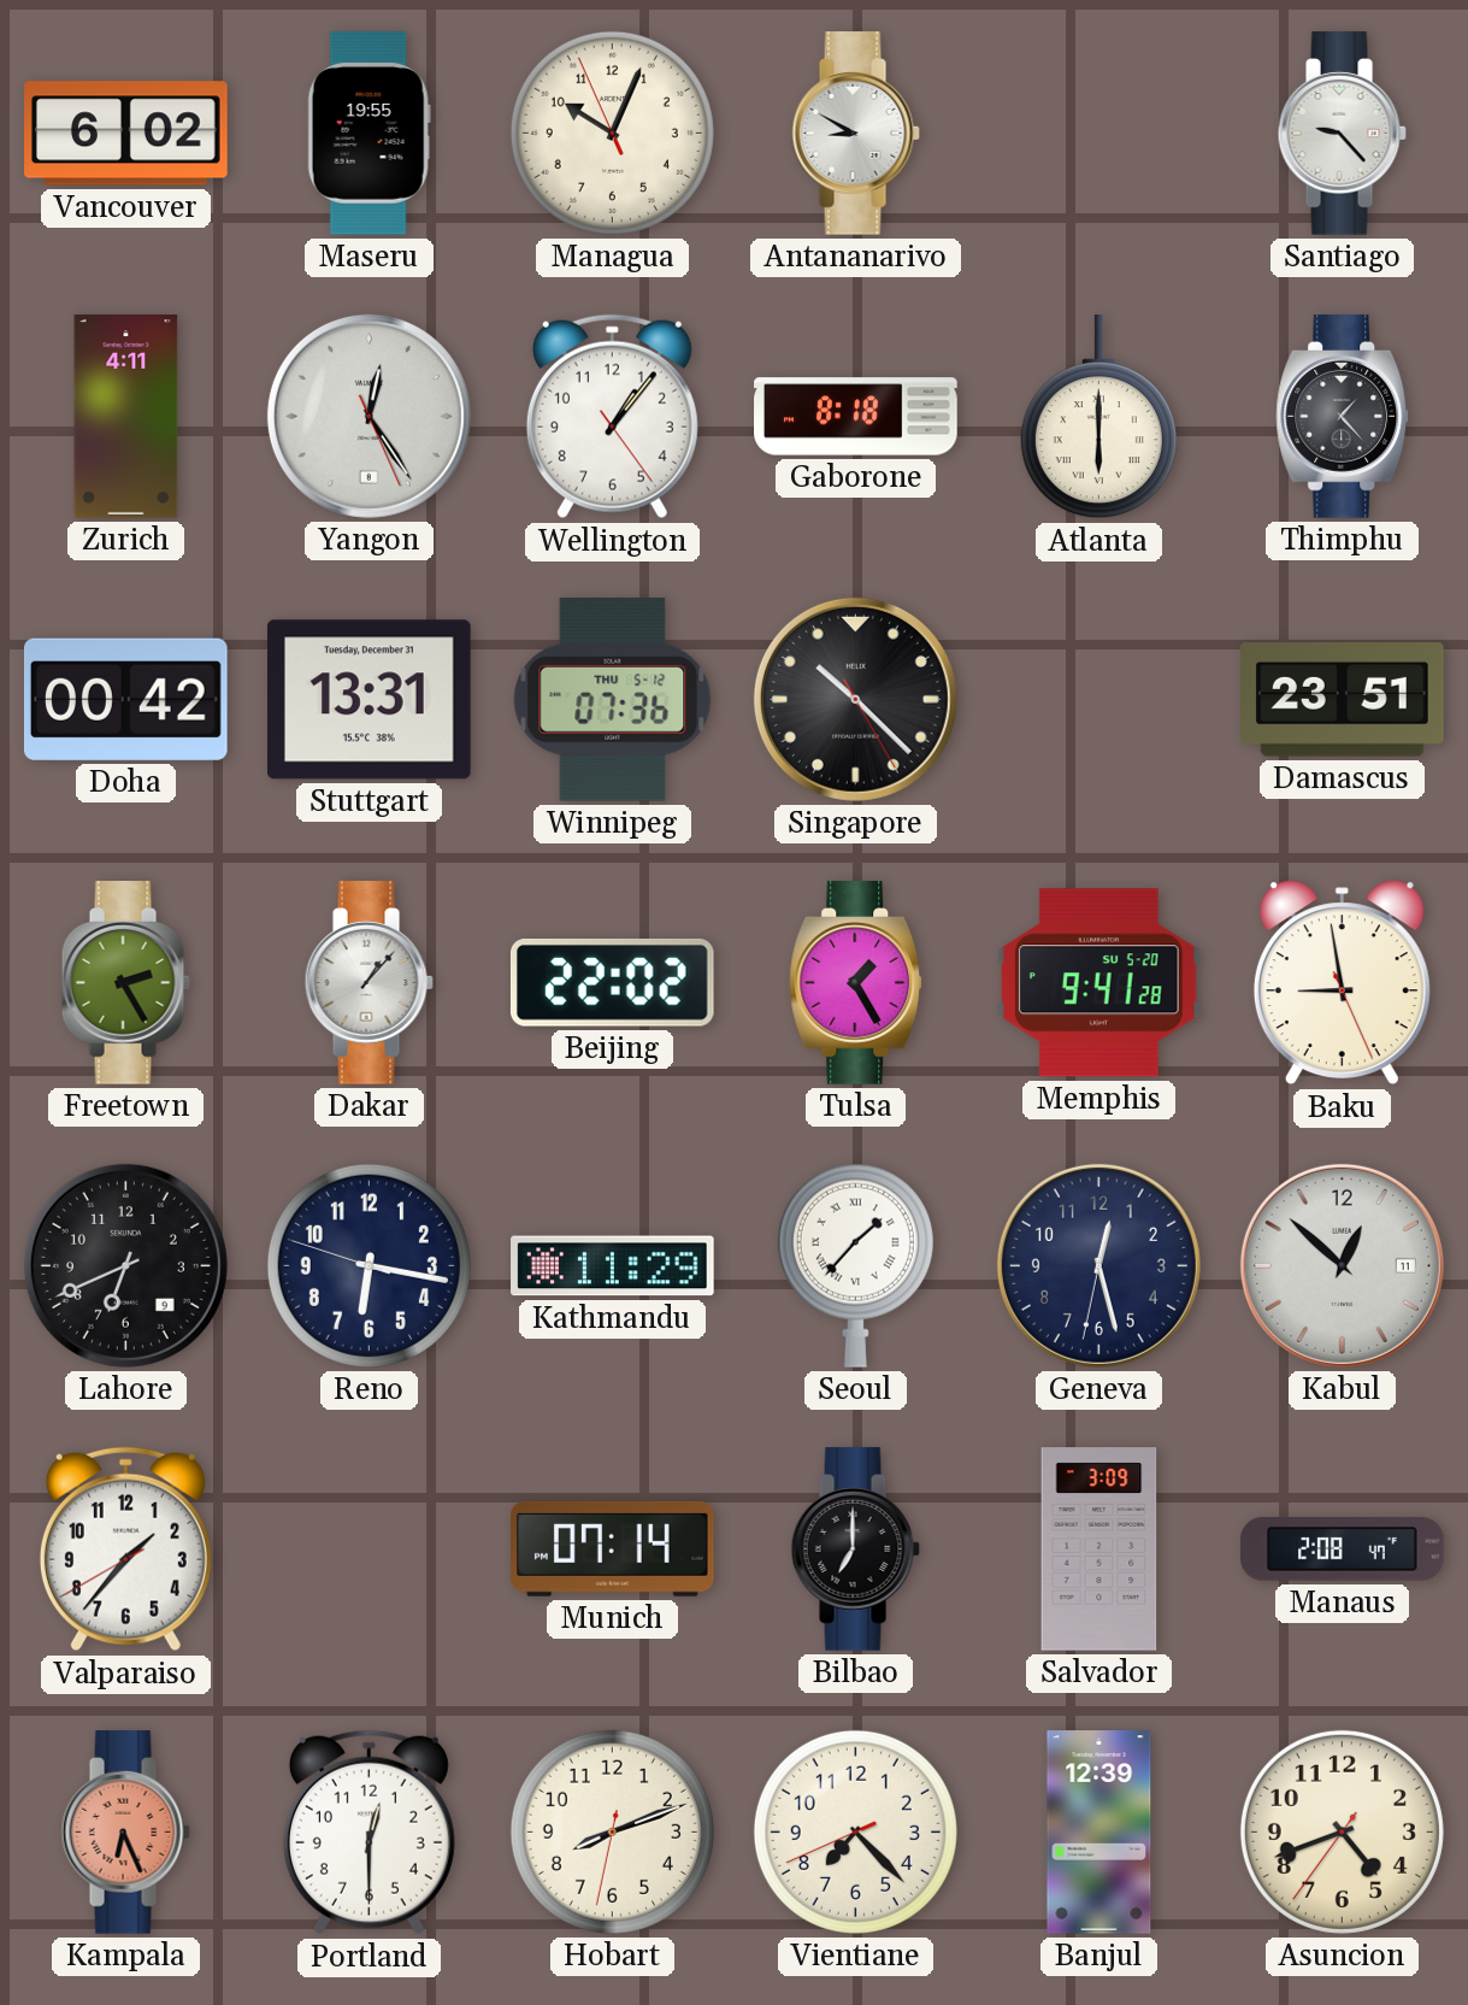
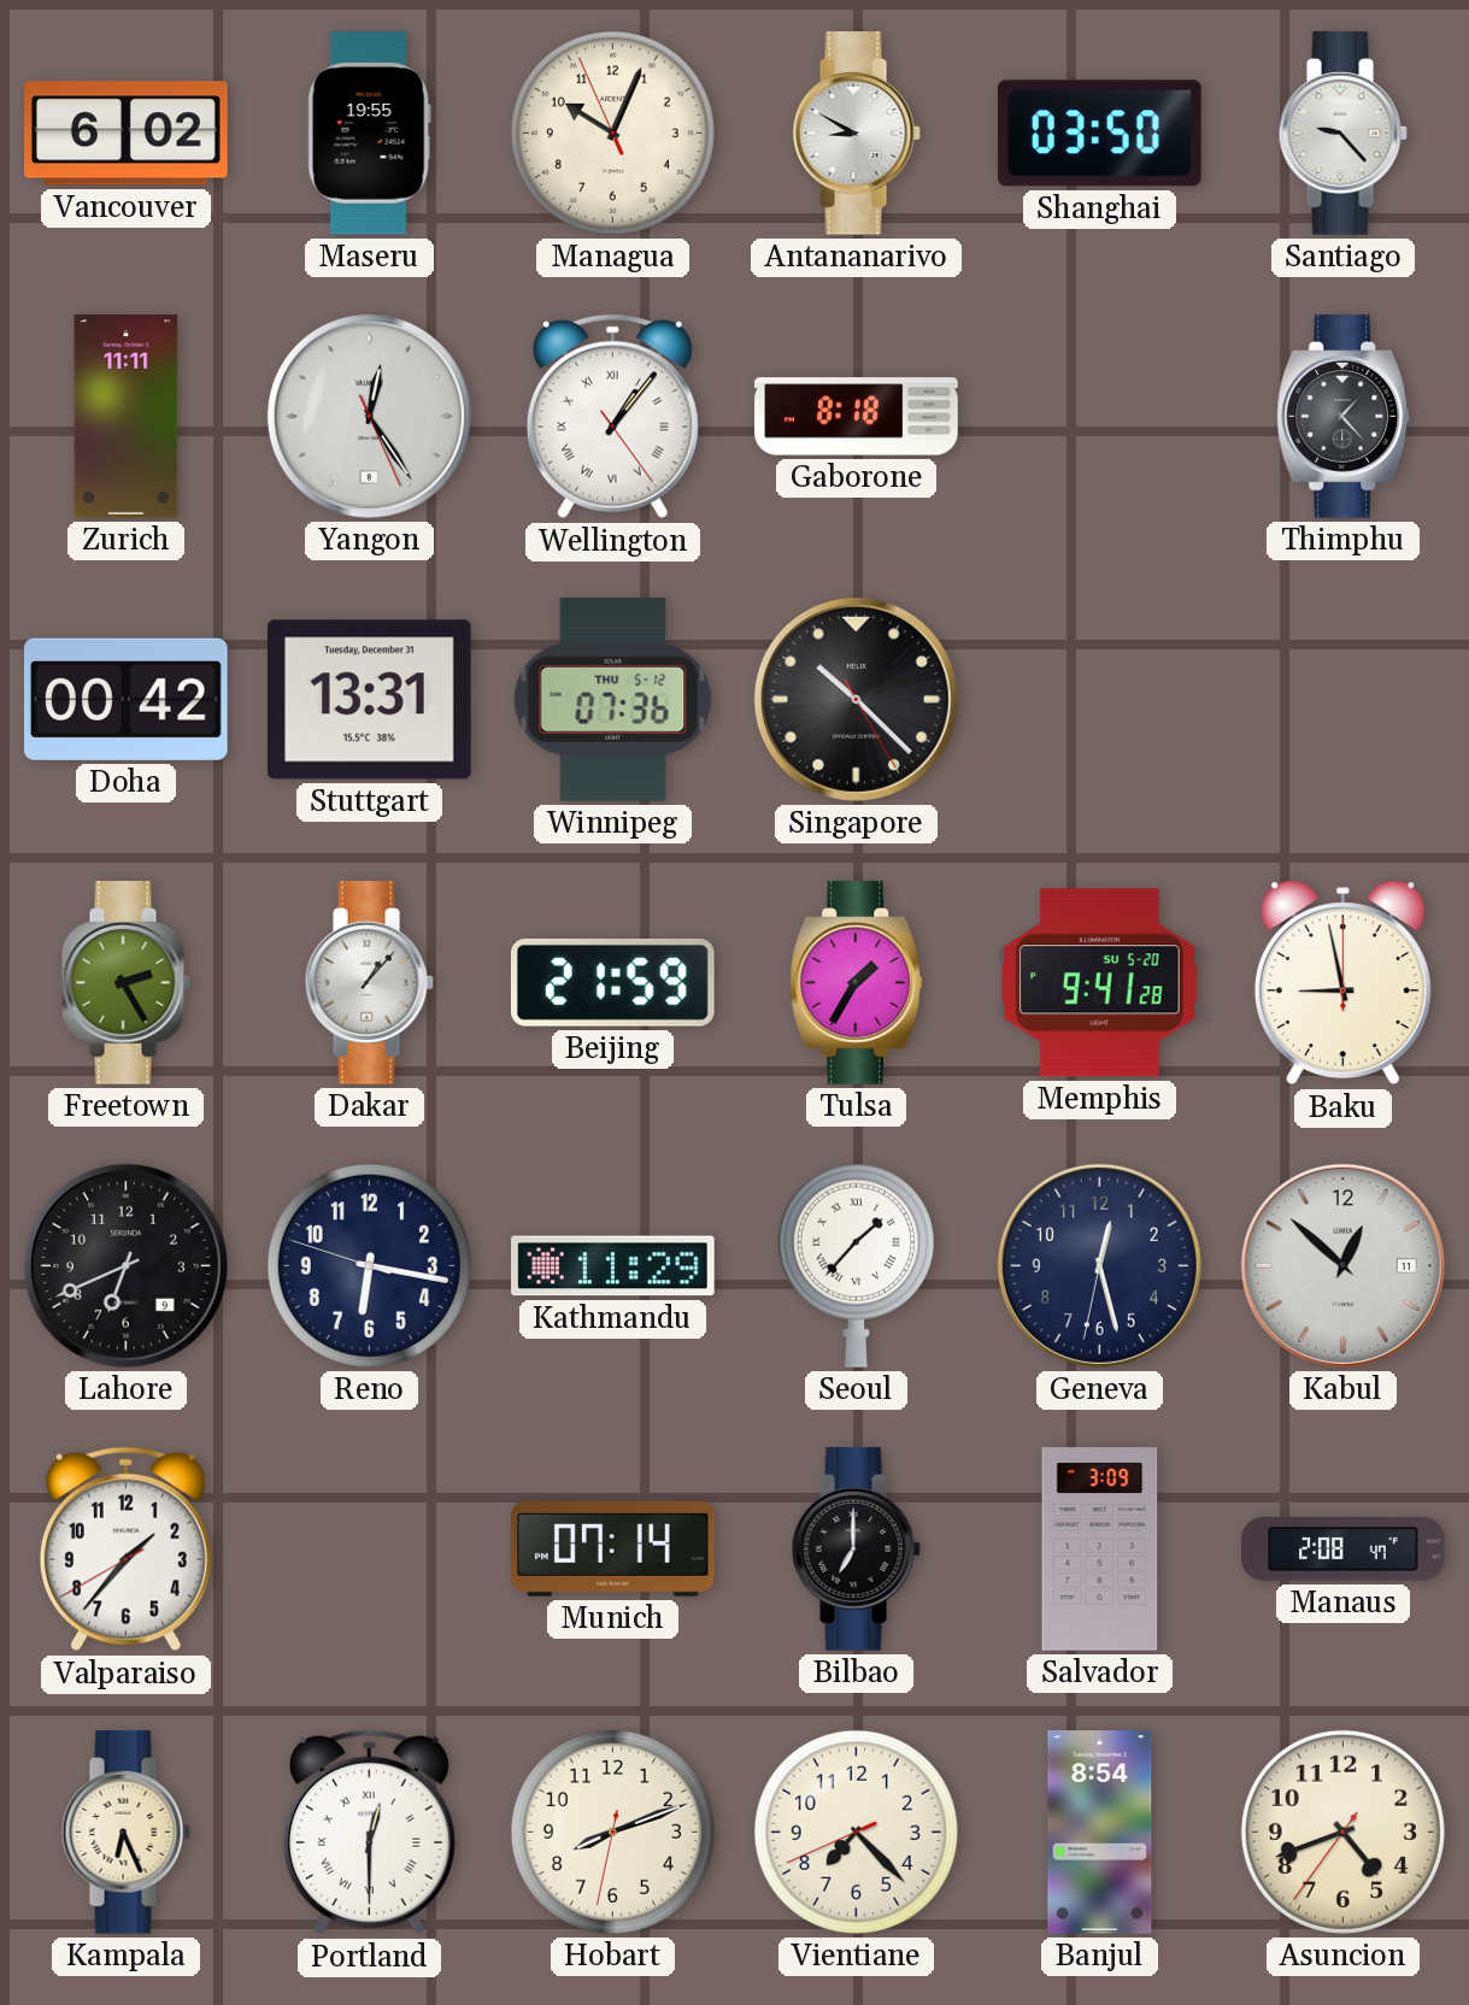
Shanghai: none -> 03:50 (1099, 134)
Zurich: 4:11 -> 11:11 (127, 417)
Wellington numerals: Arabic -> Roman (612, 417)
Atlanta: 6:00 -> none (1098, 418)
Damascus: 23:51 -> none (1343, 700)
Beijing: 22:02 -> 21:59 (612, 982)
Tulsa: 1:25 -> 1:35 (857, 983)
Baku: 8:58:26 -> 8:58:00 (1342, 983)
Kampala dial: salmon -> cream (125, 1833)
Portland numerals: Arabic -> Roman (369, 1833)
Banjul: 12:39 -> 8:54 (1100, 1833)
